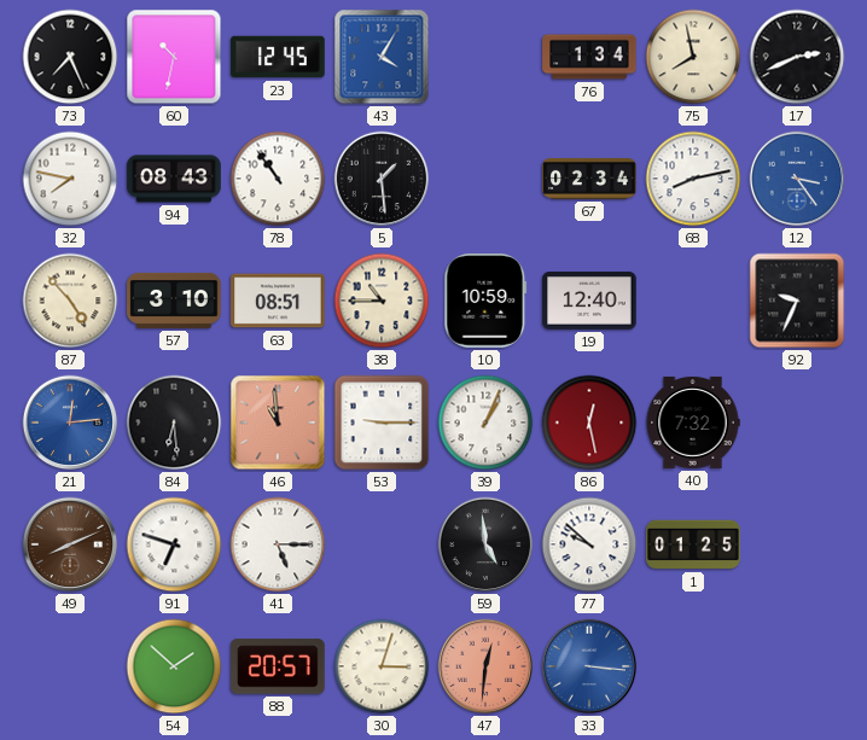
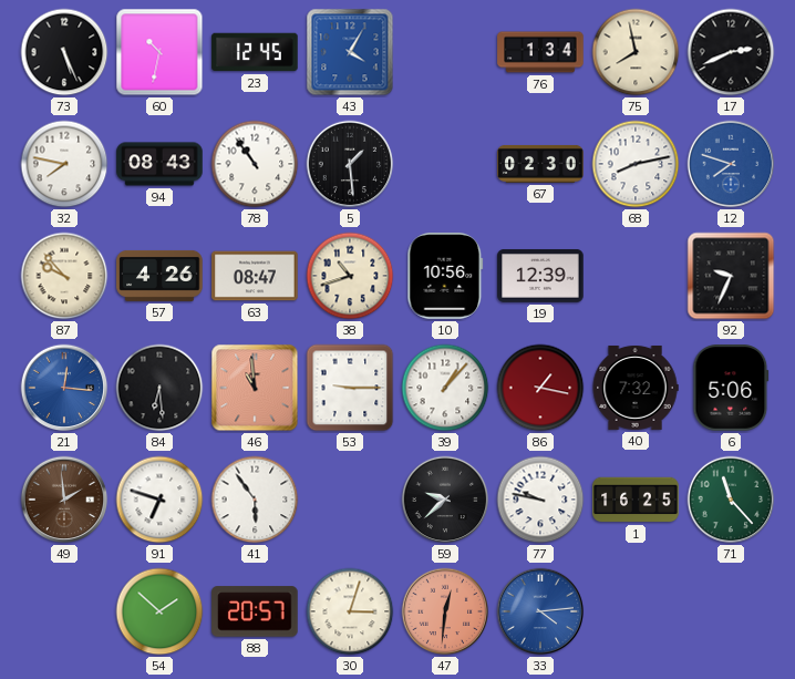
73: 7:26 -> 5:26 (64, 52)
67: 02:34 -> 02:30 (540, 164)
12: 3:24 -> 7:48 (731, 164)
87: 4:53 -> 9:53 (64, 276)
57: 3:10 -> 4:26 (159, 276)
63: 08:51 -> 08:47 (255, 276)
38: 10:45 -> 10:42 (350, 276)
10: 10:59 -> 10:56 (445, 276)
19: 12:40 -> 12:39 (540, 276)
21: 12:14 -> 12:16 (64, 388)
39: 1:04 -> 1:07 (445, 388)
86: 12:28 -> 1:17 (540, 388)
6: none -> 5:06 (731, 388)
49: 8:11 -> 1:59 (64, 500)
41: 5:15 -> 5:54 (255, 500)
59: 4:59 -> 9:38 (445, 500)
77: 9:52 -> 9:47 (540, 500)
1: 01:25 -> 16:25 (636, 500)
71: none -> 11:23 (731, 500)
33: 3:16 -> 4:14 (540, 611)
